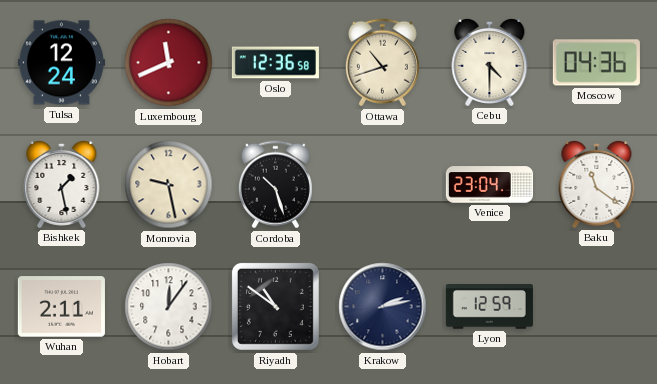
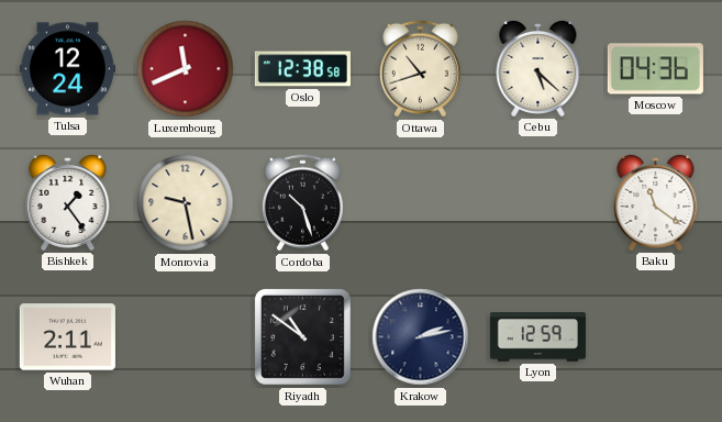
Oslo: 12:36 -> 12:38 (302, 69)
Cebu: 4:30 -> 5:22 (538, 68)
Bishkek: 1:28 -> 1:24 (68, 202)
Venice: 23:04 -> none (489, 185)
Hobart: 12:06 -> none (169, 307)
